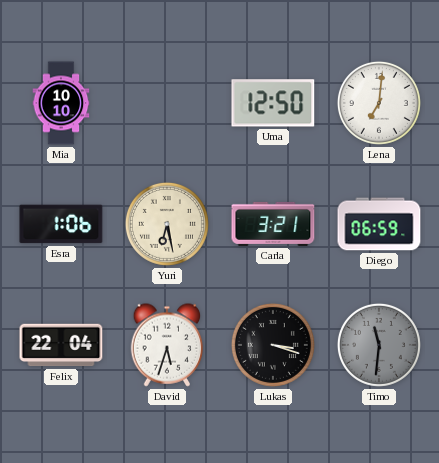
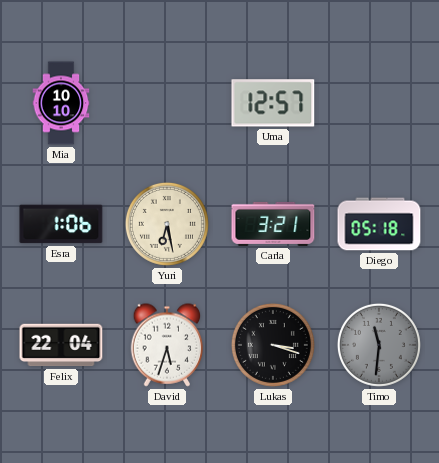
Uma: 12:50 -> 12:57 (273, 103)
Lena: 7:01 -> none (379, 103)
Diego: 06:59 -> 05:18 (379, 224)
